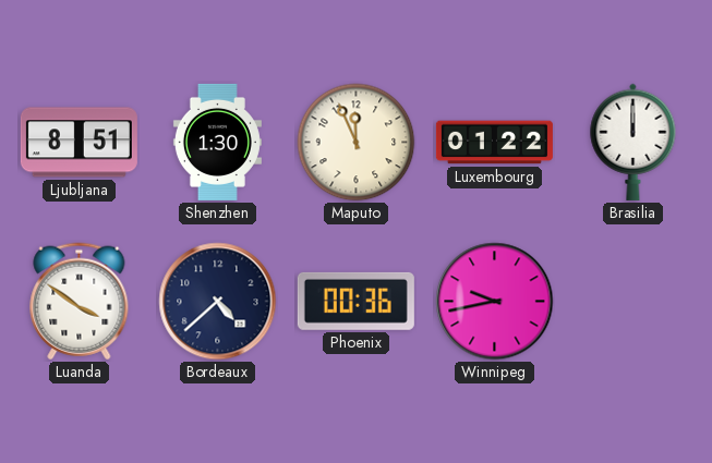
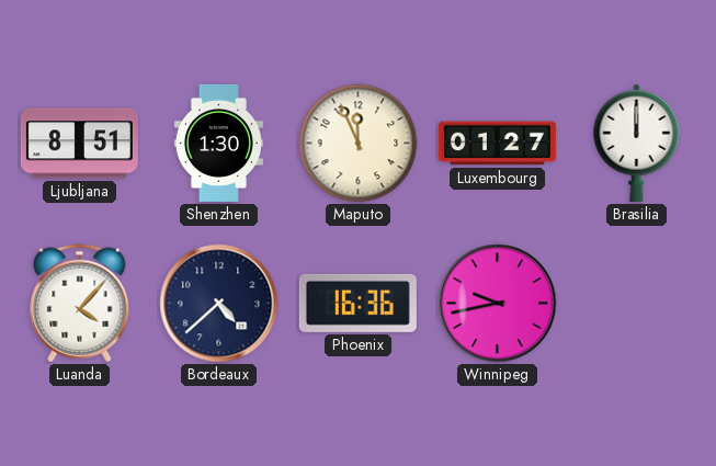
Luxembourg: 01:22 -> 01:27 (497, 144)
Luanda: 3:51 -> 4:07 (80, 304)
Phoenix: 00:36 -> 16:36 (357, 303)
